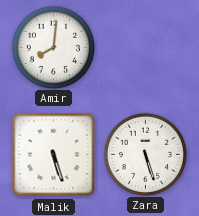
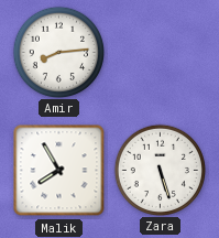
Amir: 8:01 -> 8:14 (58, 52)
Malik: 5:27 -> 7:55 (59, 171)
